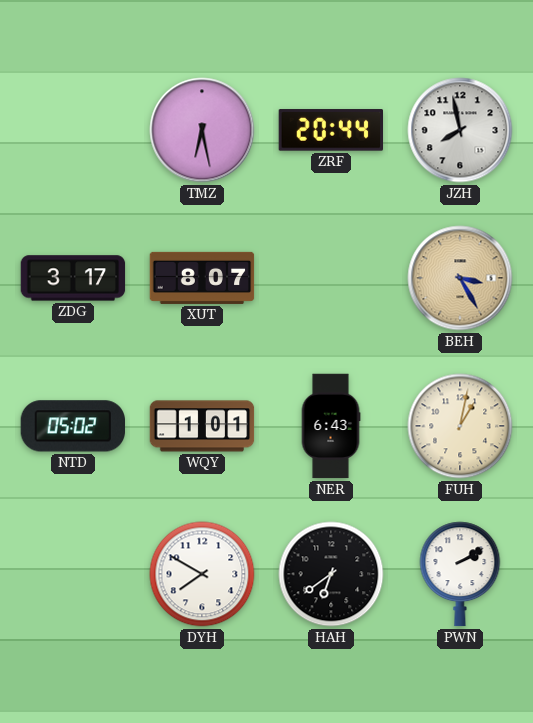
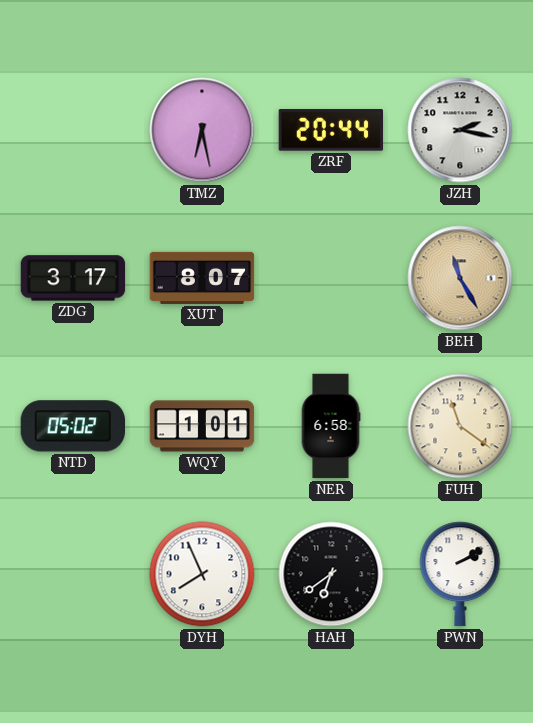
JZH: 7:58 -> 2:17 (460, 130)
BEH: 3:25 -> 11:25 (460, 278)
NER: 6:43 -> 6:58 (331, 426)
FUH: 1:02 -> 11:21 (460, 426)
DYH: 7:50 -> 7:56 (202, 574)
